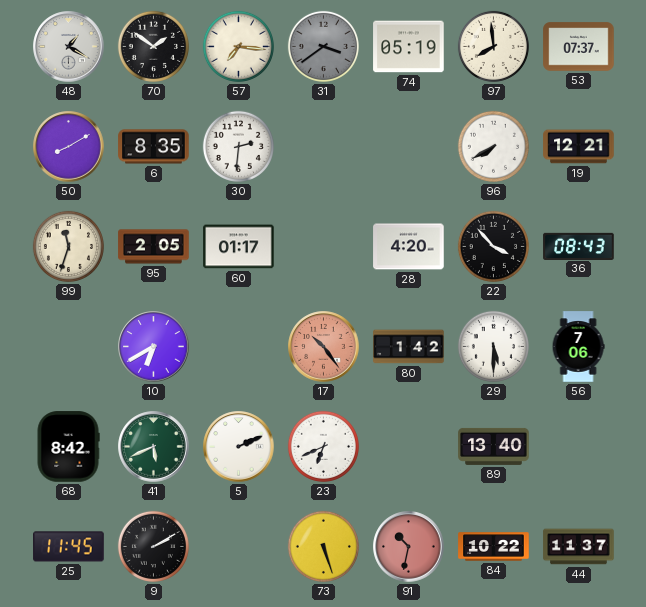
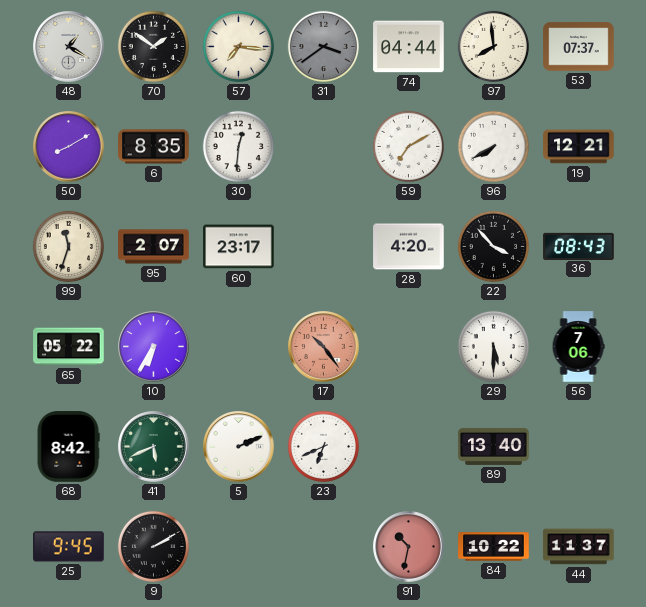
74: 05:19 -> 04:44 (409, 47)
30: 2:31 -> 12:31 (238, 146)
59: none -> 7:10 (408, 146)
95: 2:05 -> 2:07 (154, 247)
60: 01:17 -> 23:17 (239, 247)
65: none -> 05:22 (69, 347)
10: 6:40 -> 6:35 (154, 347)
80: 1:42 -> none (409, 347)
25: 11:45 -> 9:45 (69, 547)
73: 5:27 -> none (323, 546)
